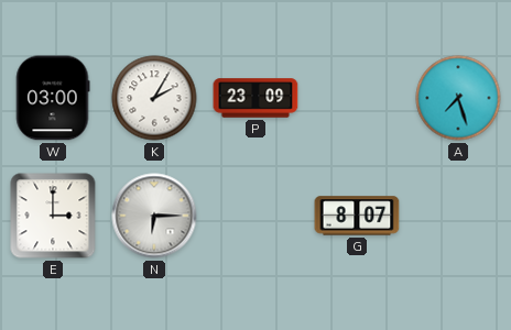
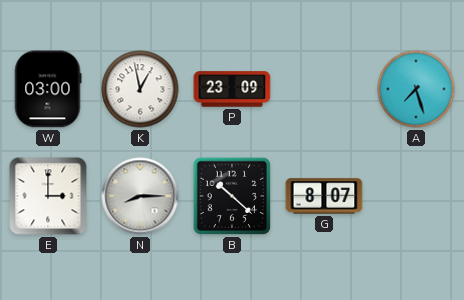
K: 2:05 -> 12:58 (140, 89)
N: 6:15 -> 8:15 (140, 196)
B: none -> 10:22 (232, 196)
